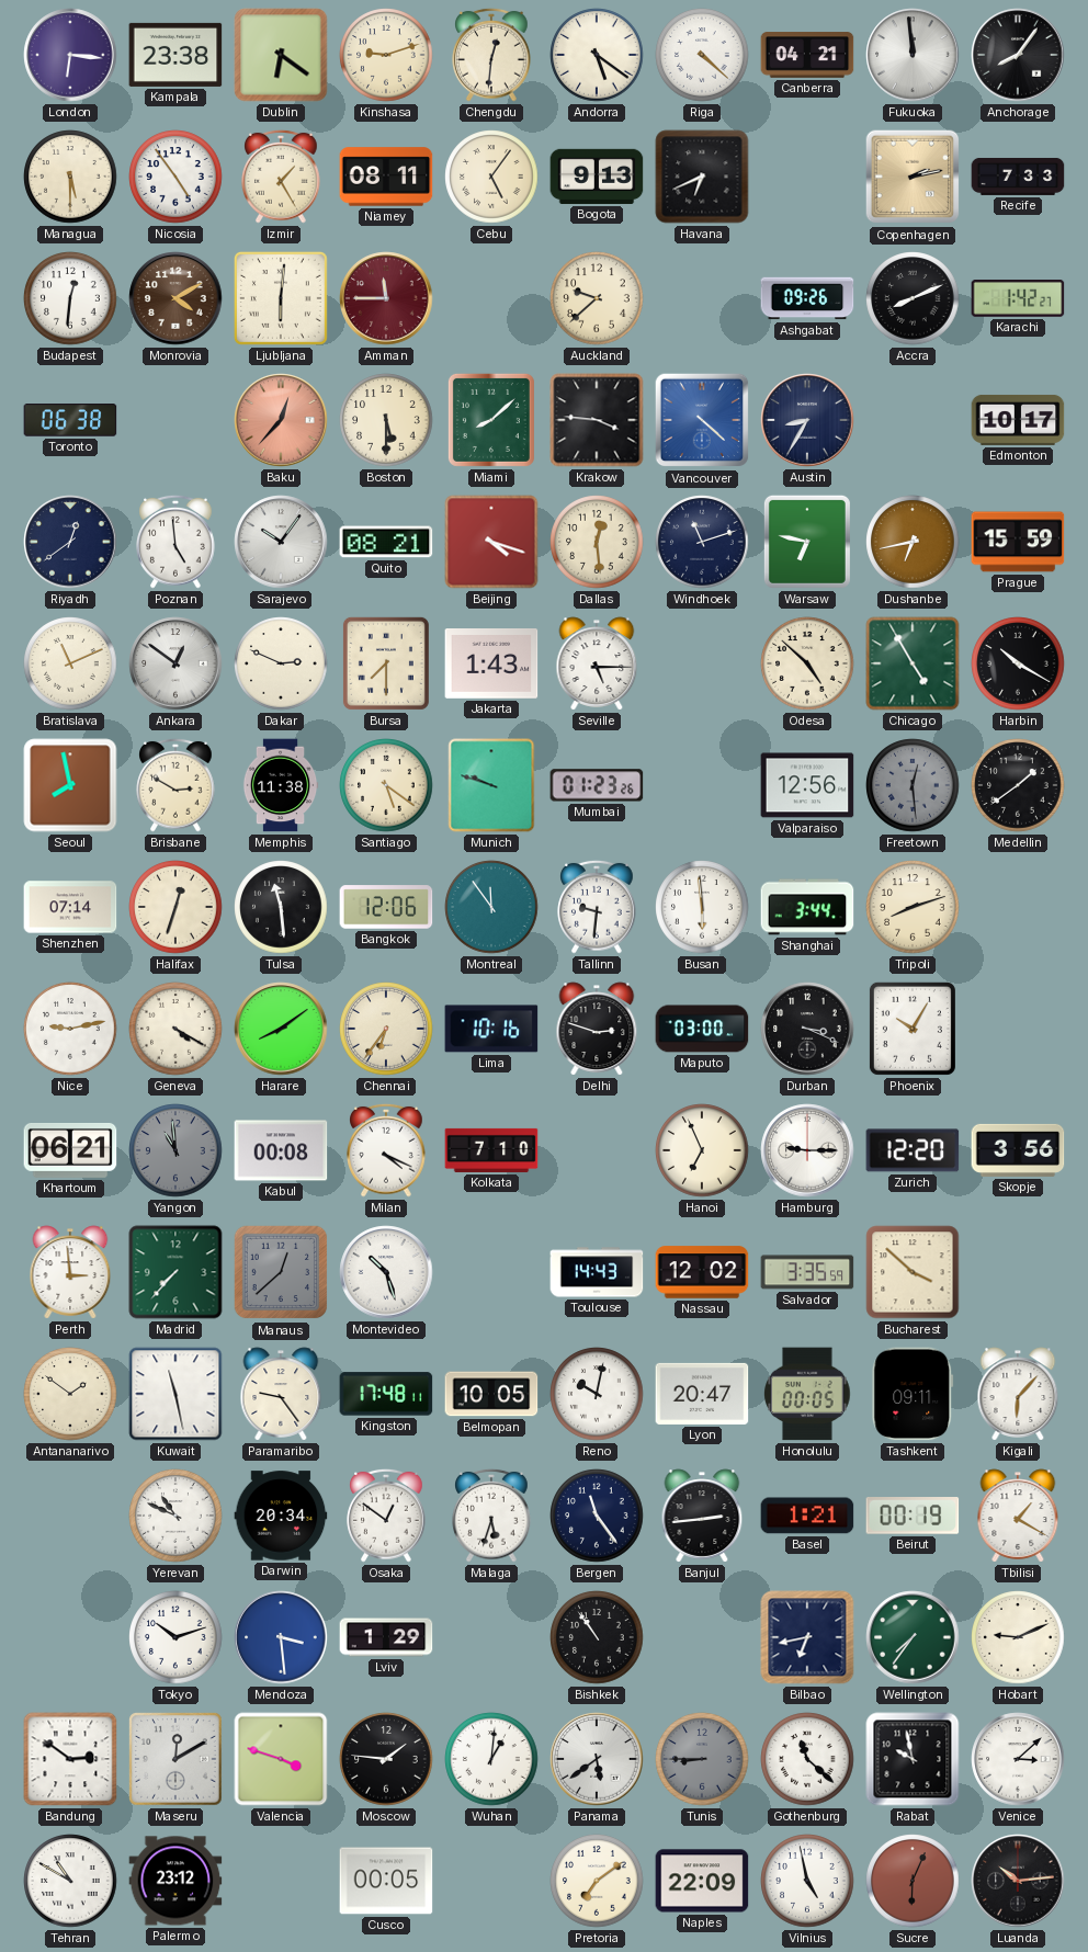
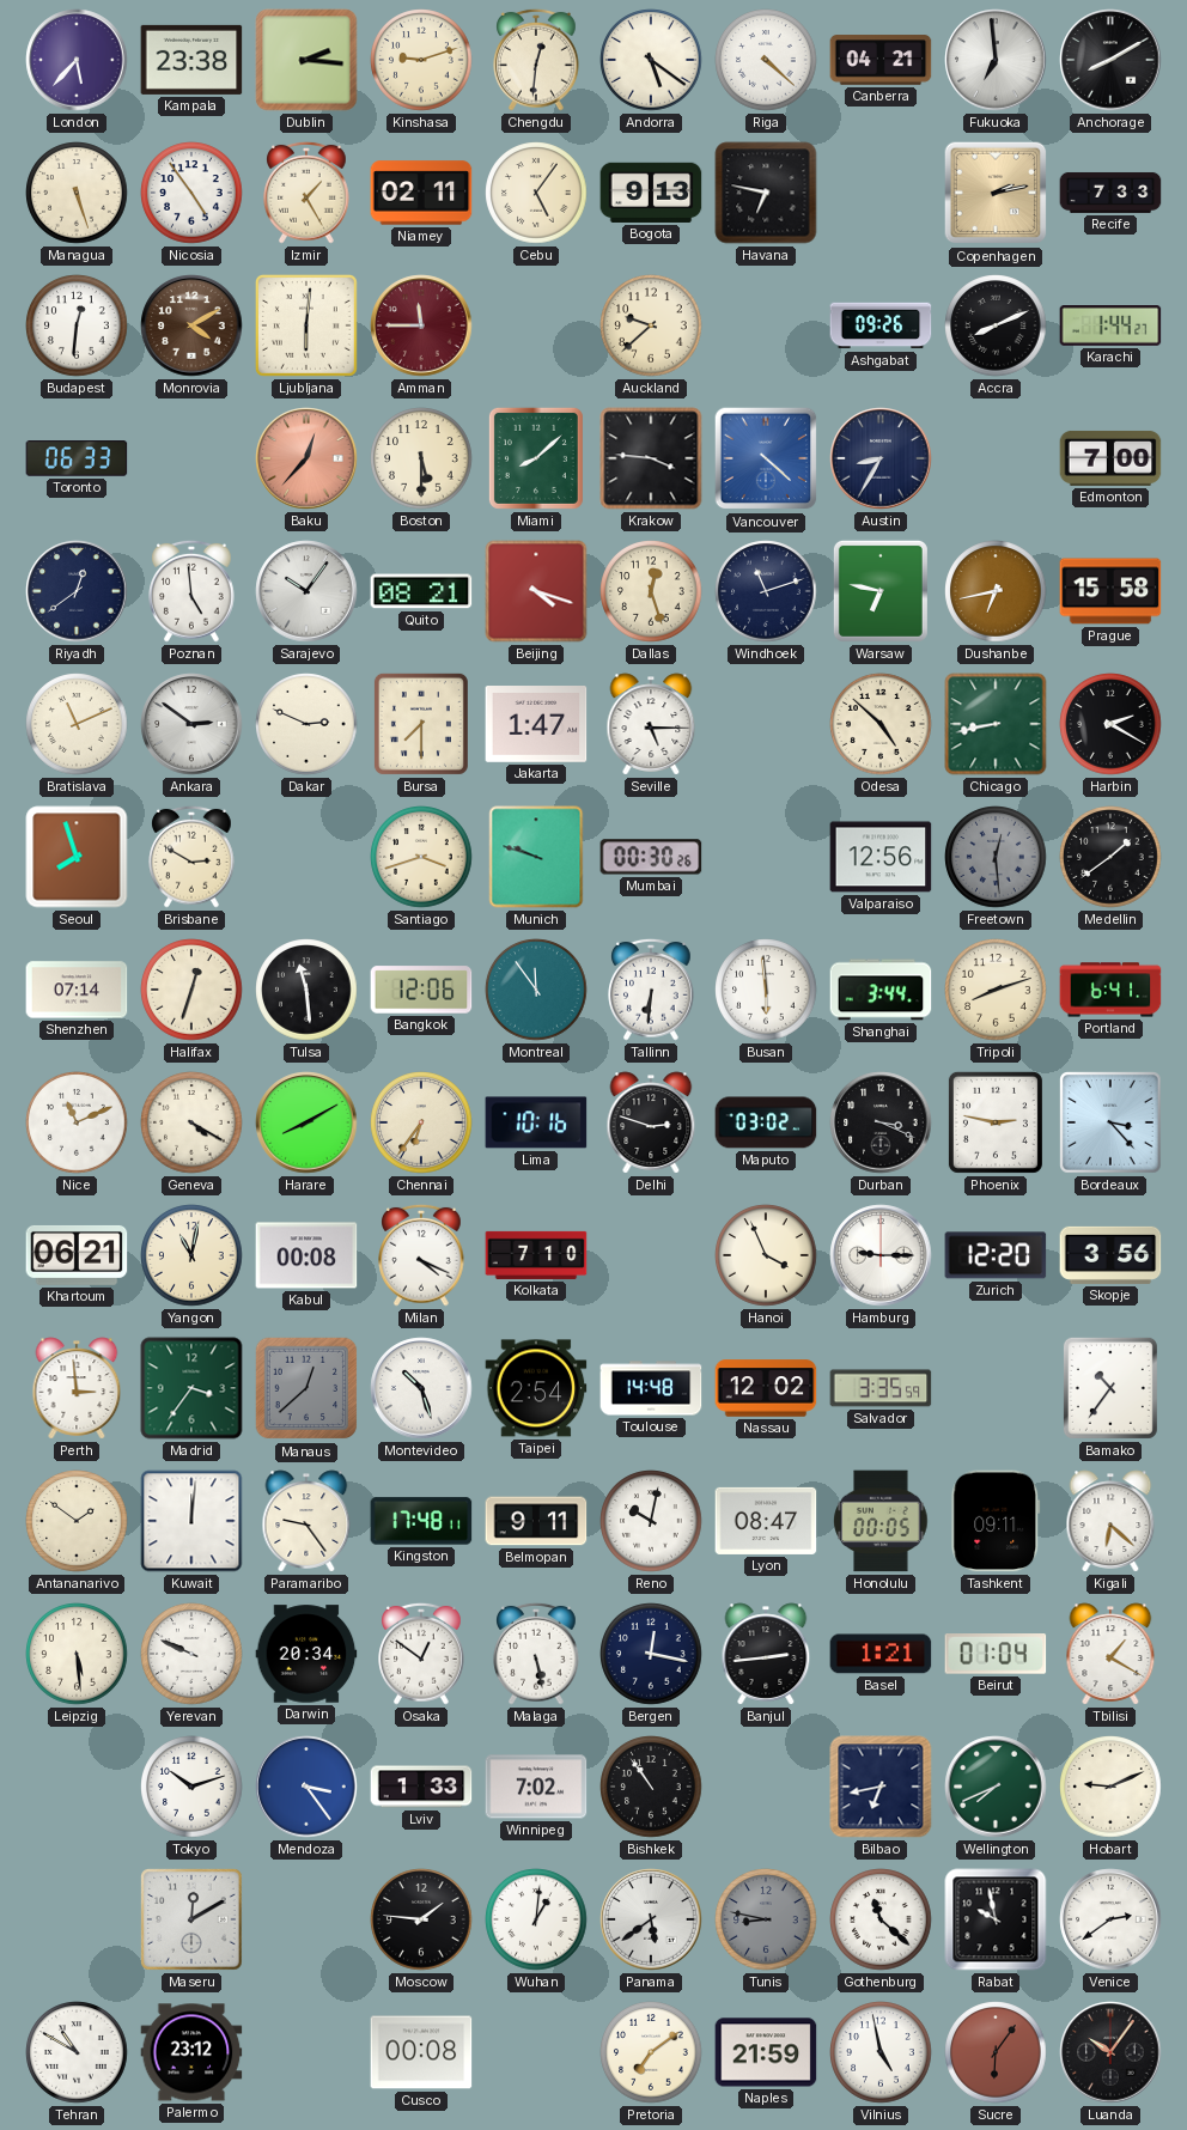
London: 6:16 -> 5:37 (77, 60)
Dublin: 6:21 -> 2:16 (306, 60)
Fukuoka: 11:59 -> 6:59 (996, 60)
Anchorage: 8:06 -> 8:10 (1110, 60)
Managua: 5:30 -> 5:27 (77, 193)
Niamey: 08:11 -> 02:11 (421, 193)
Havana: 6:41 -> 6:47 (766, 193)
Karachi: 1:42 -> 1:44 (1110, 327)
Toronto: 06:38 -> 06:33 (77, 458)
Edmonton: 10:17 -> 7:00 (1110, 458)
Dallas: 12:29 -> 12:27 (651, 591)
Prague: 15:59 -> 15:58 (1110, 591)
Ankara: 12:51 -> 2:51 (191, 724)
Jakarta: 1:43 -> 1:47 (536, 725)
Chicago: 4:55 -> 8:43 (996, 724)
Harbin: 10:20 -> 2:20 (1110, 724)
Seoul: 7:58 -> 7:57 (77, 857)
Memphis: 11:38 -> none (281, 785)
Santiago: 5:21 -> 3:42 (421, 857)
Mumbai: 01:23 -> 00:30 (651, 857)
Tallinn: 9:31 -> 6:31 (651, 990)
Portland: none -> 6:41 (1110, 990)
Nice: 9:13 -> 11:11 (77, 1122)
Harare: 8:09 -> 8:10 (306, 1122)
Maputo: 03:00 -> 03:02 (766, 1122)
Phoenix: 10:05 -> 2:47 (996, 1122)
Bordeaux: none -> 3:23 (1110, 1122)
Yangon: 10:59 -> 11:02 (191, 1255)
Yangon dial: grey -> cream (191, 1255)
Hanoi: 6:56 -> 3:56 (766, 1255)
Madrid: 7:37 -> 3:36 (191, 1388)
Taipei: none -> 2:54 (536, 1388)
Toulouse: 14:43 -> 14:48 (651, 1388)
Bucharest: 3:52 -> none (913, 1272)
Bamako: none -> 10:36 (1110, 1388)
Kuwait: 11:28 -> 12:01 (191, 1521)
Belmopan: 10:05 -> 9:11 (536, 1521)
Lyon: 20:47 -> 08:47 (766, 1521)
Kigali: 6:07 -> 6:22 (1110, 1521)
Leipzig: none -> 5:29 (77, 1654)
Yerevan: 10:49 -> 9:49 (191, 1654)
Malaga: 5:33 -> 5:28 (536, 1654)
Bergen: 11:24 -> 12:17 (651, 1654)
Beirut: 00:19 -> 01:04 (996, 1654)
Mendoza: 3:29 -> 3:24 (306, 1787)
Lviv: 1:29 -> 1:33 (421, 1787)
Winnipeg: none -> 7:02 (536, 1787)
Wellington: 7:36 -> 7:41 (996, 1787)
Bandung: 2:51 -> none (70, 1759)
Valencia: 3:48 -> none (281, 1759)
Tunis: 8:45 -> 8:47 (766, 1919)
Venice: 3:08 -> 2:39 (1110, 1919)
Cusco: 00:05 -> 00:08 (421, 2052)
Naples: 22:09 -> 21:59 (766, 2052)
Sucre: 6:04 -> 6:06 (996, 2052)
Luanda: 10:14 -> 10:06 (1110, 2052)
